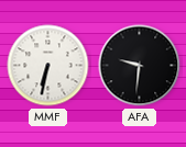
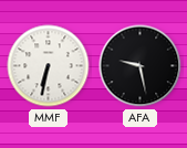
AFA: 9:31 -> 9:28 (141, 66)
